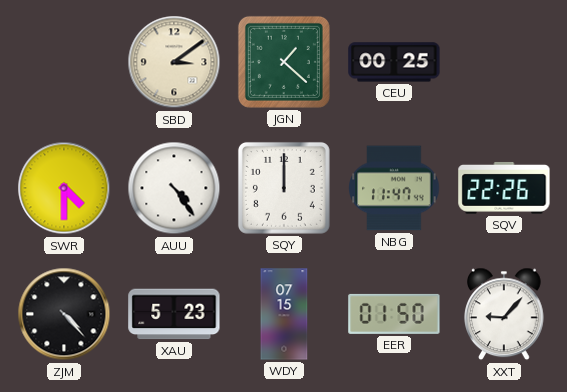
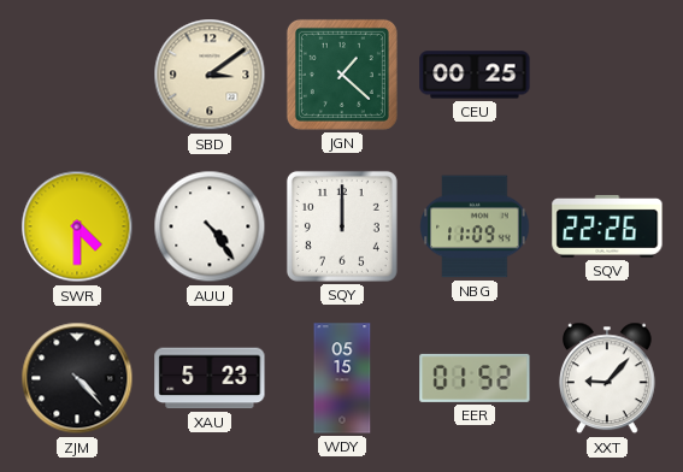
NBG: 11:47 -> 11:09 (475, 226)
WDY: 07:15 -> 05:15 (342, 378)
EER: 01:50 -> 01:52 (475, 378)
